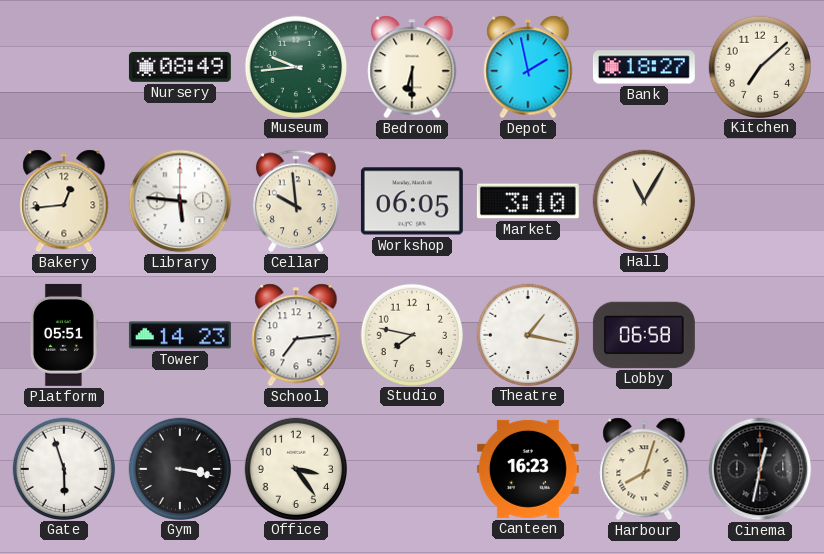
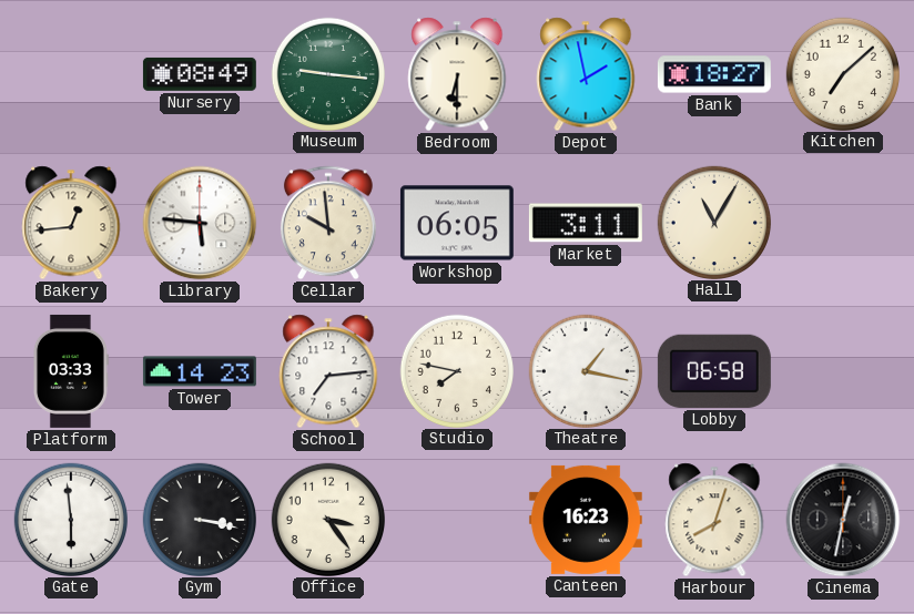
Museum: 9:44 -> 9:16 (327, 73)
Market: 3:10 -> 3:11 (586, 223)
Platform: 05:51 -> 03:33 (71, 371)
Gate: 5:57 -> 5:59 (70, 519)
